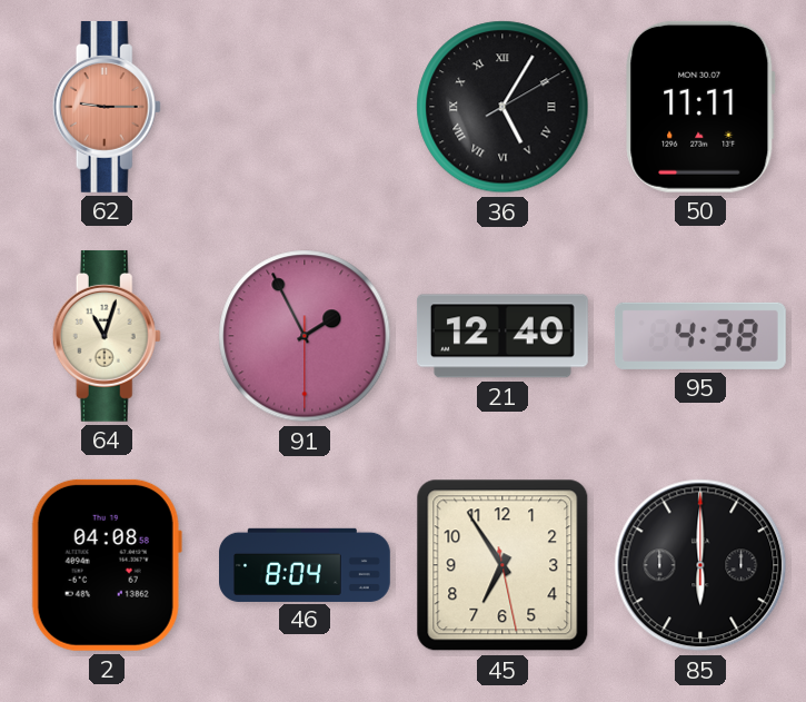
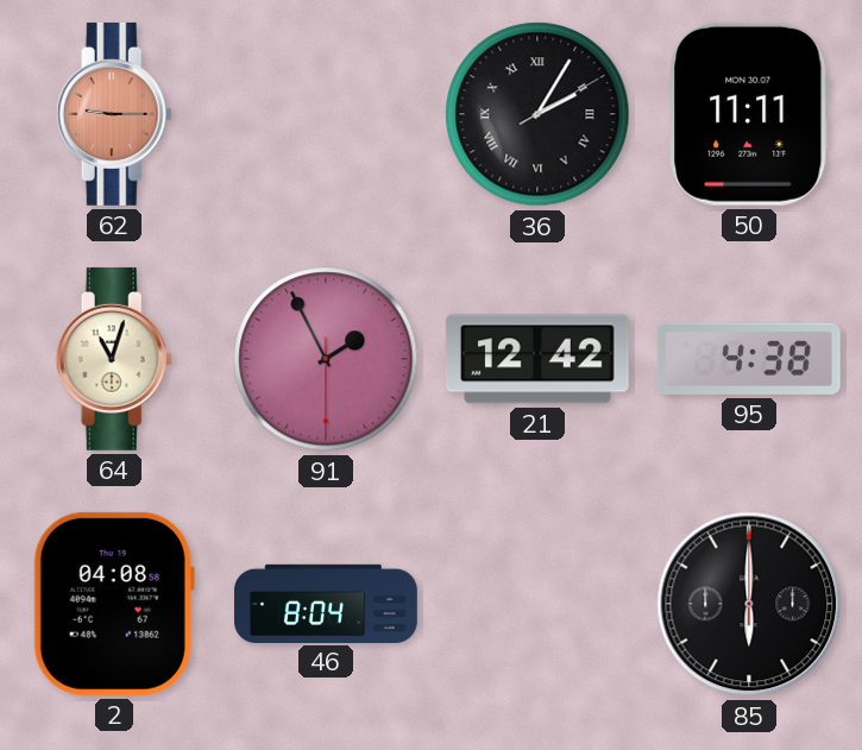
36: 5:05 -> 2:05 (537, 114)
21: 12:40 -> 12:42 (537, 359)
45: 6:54 -> none (502, 565)
